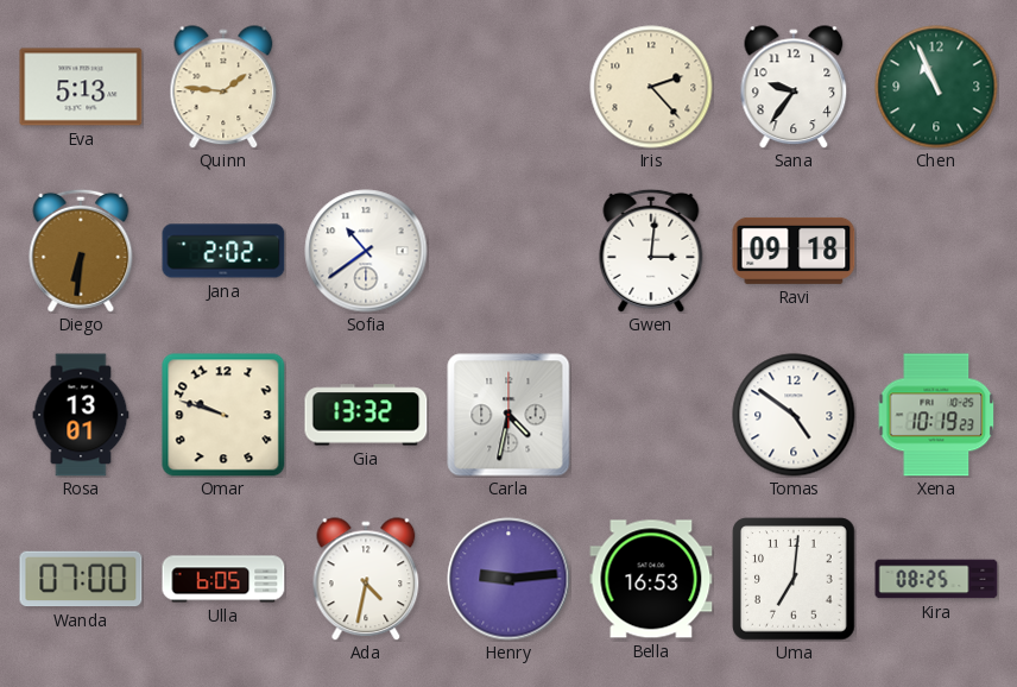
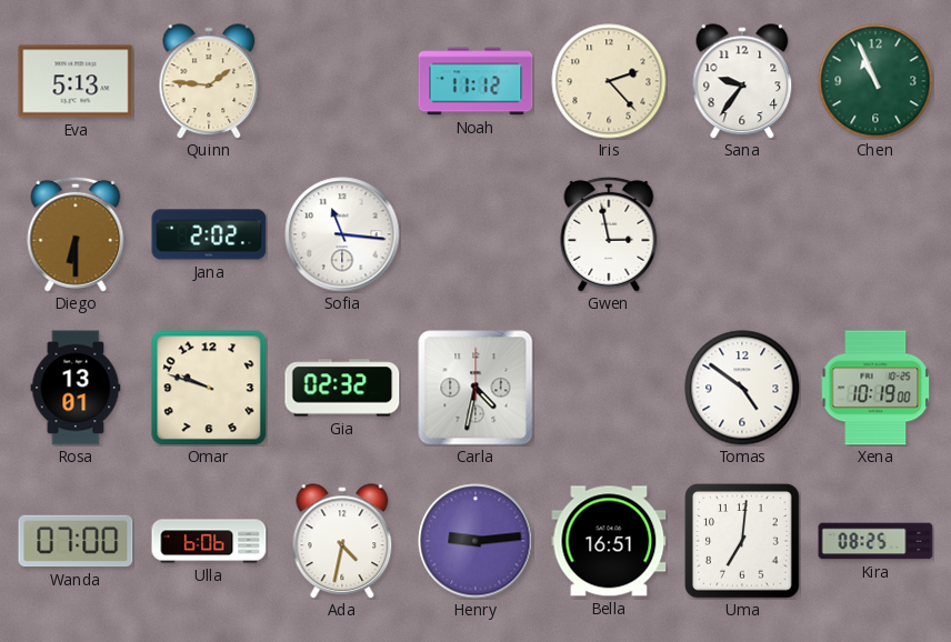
Noah: none -> 11:12 (475, 81)
Diego: 6:31 -> 6:30 (76, 234)
Sofia: 10:39 -> 11:16 (342, 234)
Gwen: 3:01 -> 2:58 (609, 234)
Ravi: 09:18 -> none (794, 251)
Gia: 13:32 -> 02:32 (342, 388)
Xena: 10:19:23 -> 10:19:00 (875, 388)
Ulla: 6:05 -> 6:06 (209, 541)
Bella: 16:53 -> 16:51 (609, 541)
